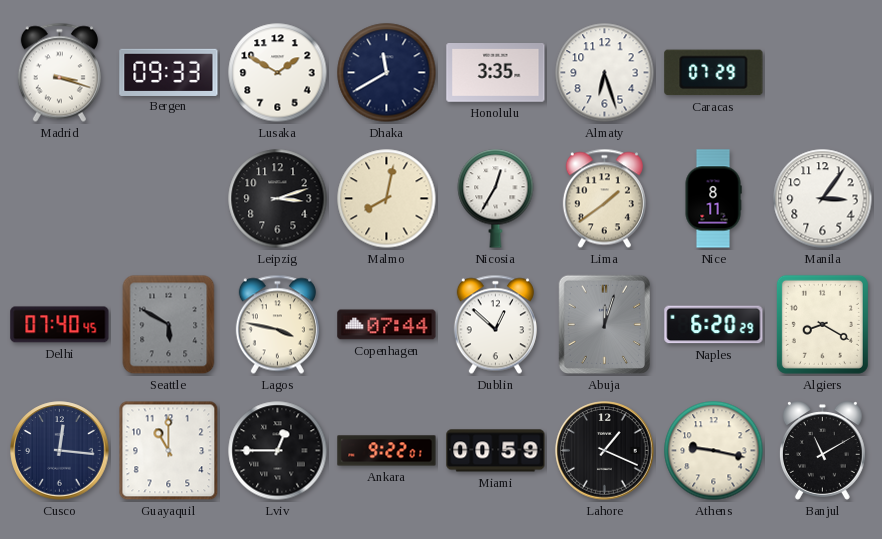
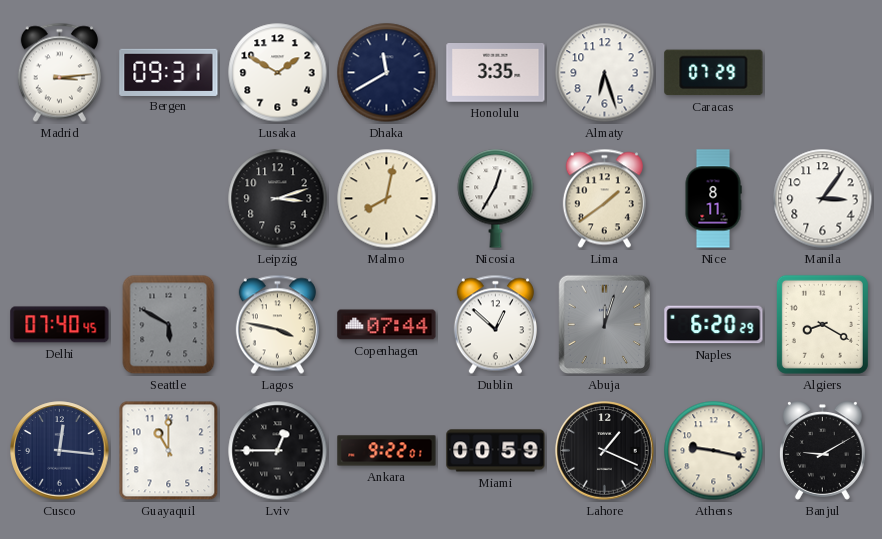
Madrid: 3:18 -> 3:14 (59, 73)
Bergen: 09:33 -> 09:31 (169, 72)
Banjul: 11:10 -> 9:10 (822, 451)
